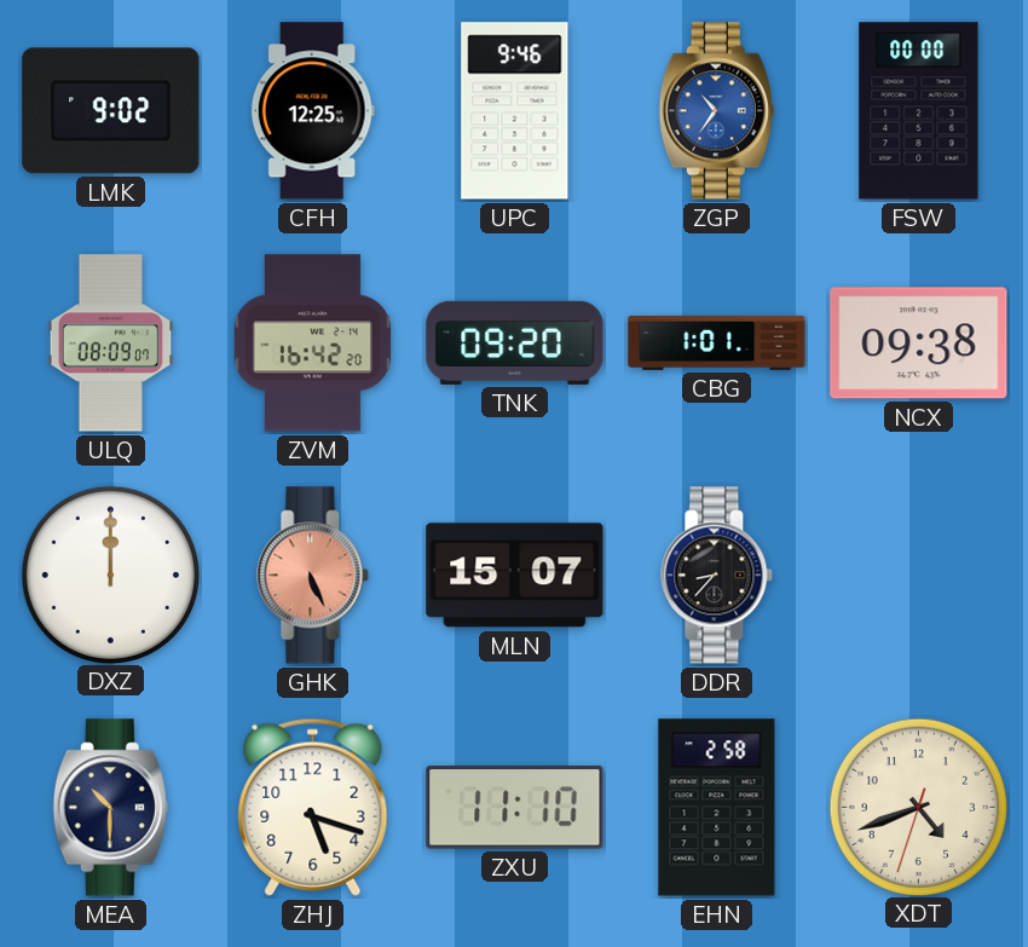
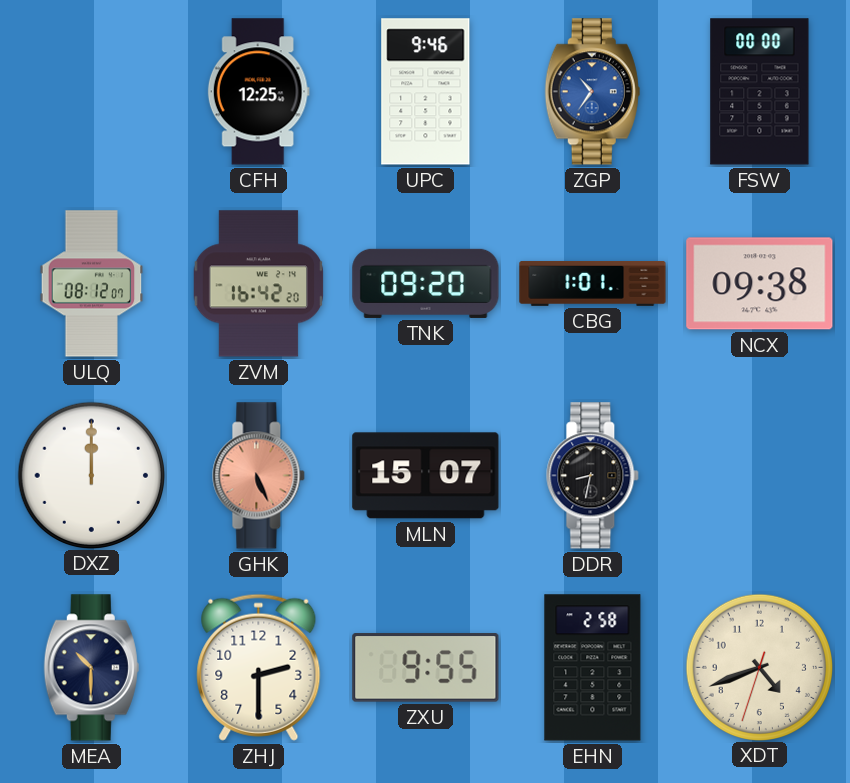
LMK: 9:02 -> none (111, 111)
ULQ: 08:09 -> 08:12 (92, 284)
DDR: 8:37 -> 8:32 (593, 476)
ZHJ: 5:18 -> 2:30 (259, 667)
ZXU: 11:10 -> 9:55 (426, 668)
